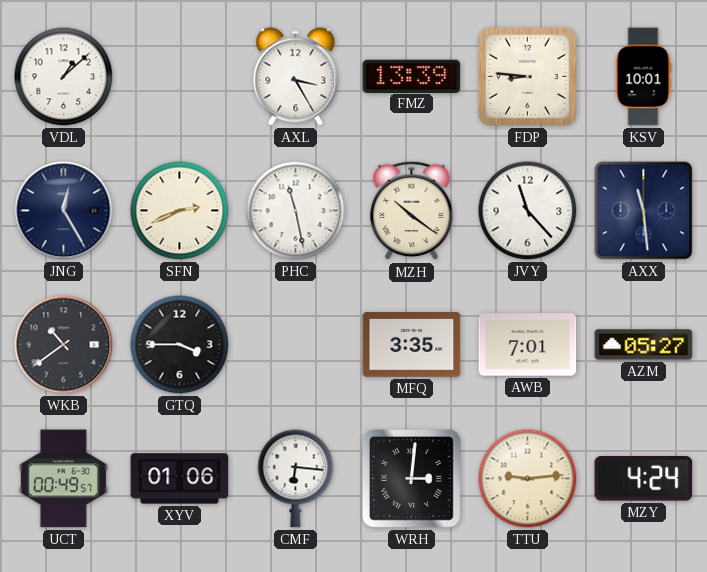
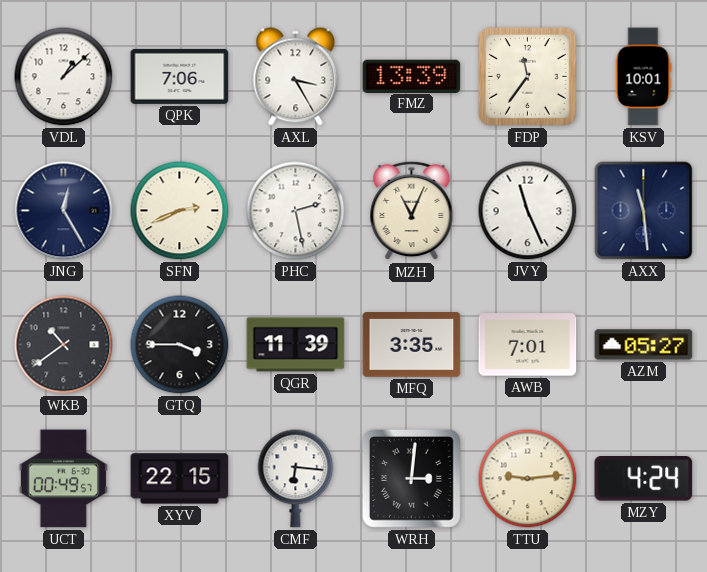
QPK: none -> 7:06 (180, 76)
FDP: 8:46 -> 11:36 (527, 76)
PHC: 11:28 -> 2:28 (296, 211)
MZH: 10:21 -> 11:04 (412, 211)
JVY: 11:23 -> 11:26 (528, 211)
QGR: none -> 11:39 (296, 345)
XYV: 01:06 -> 22:15 (180, 479)
